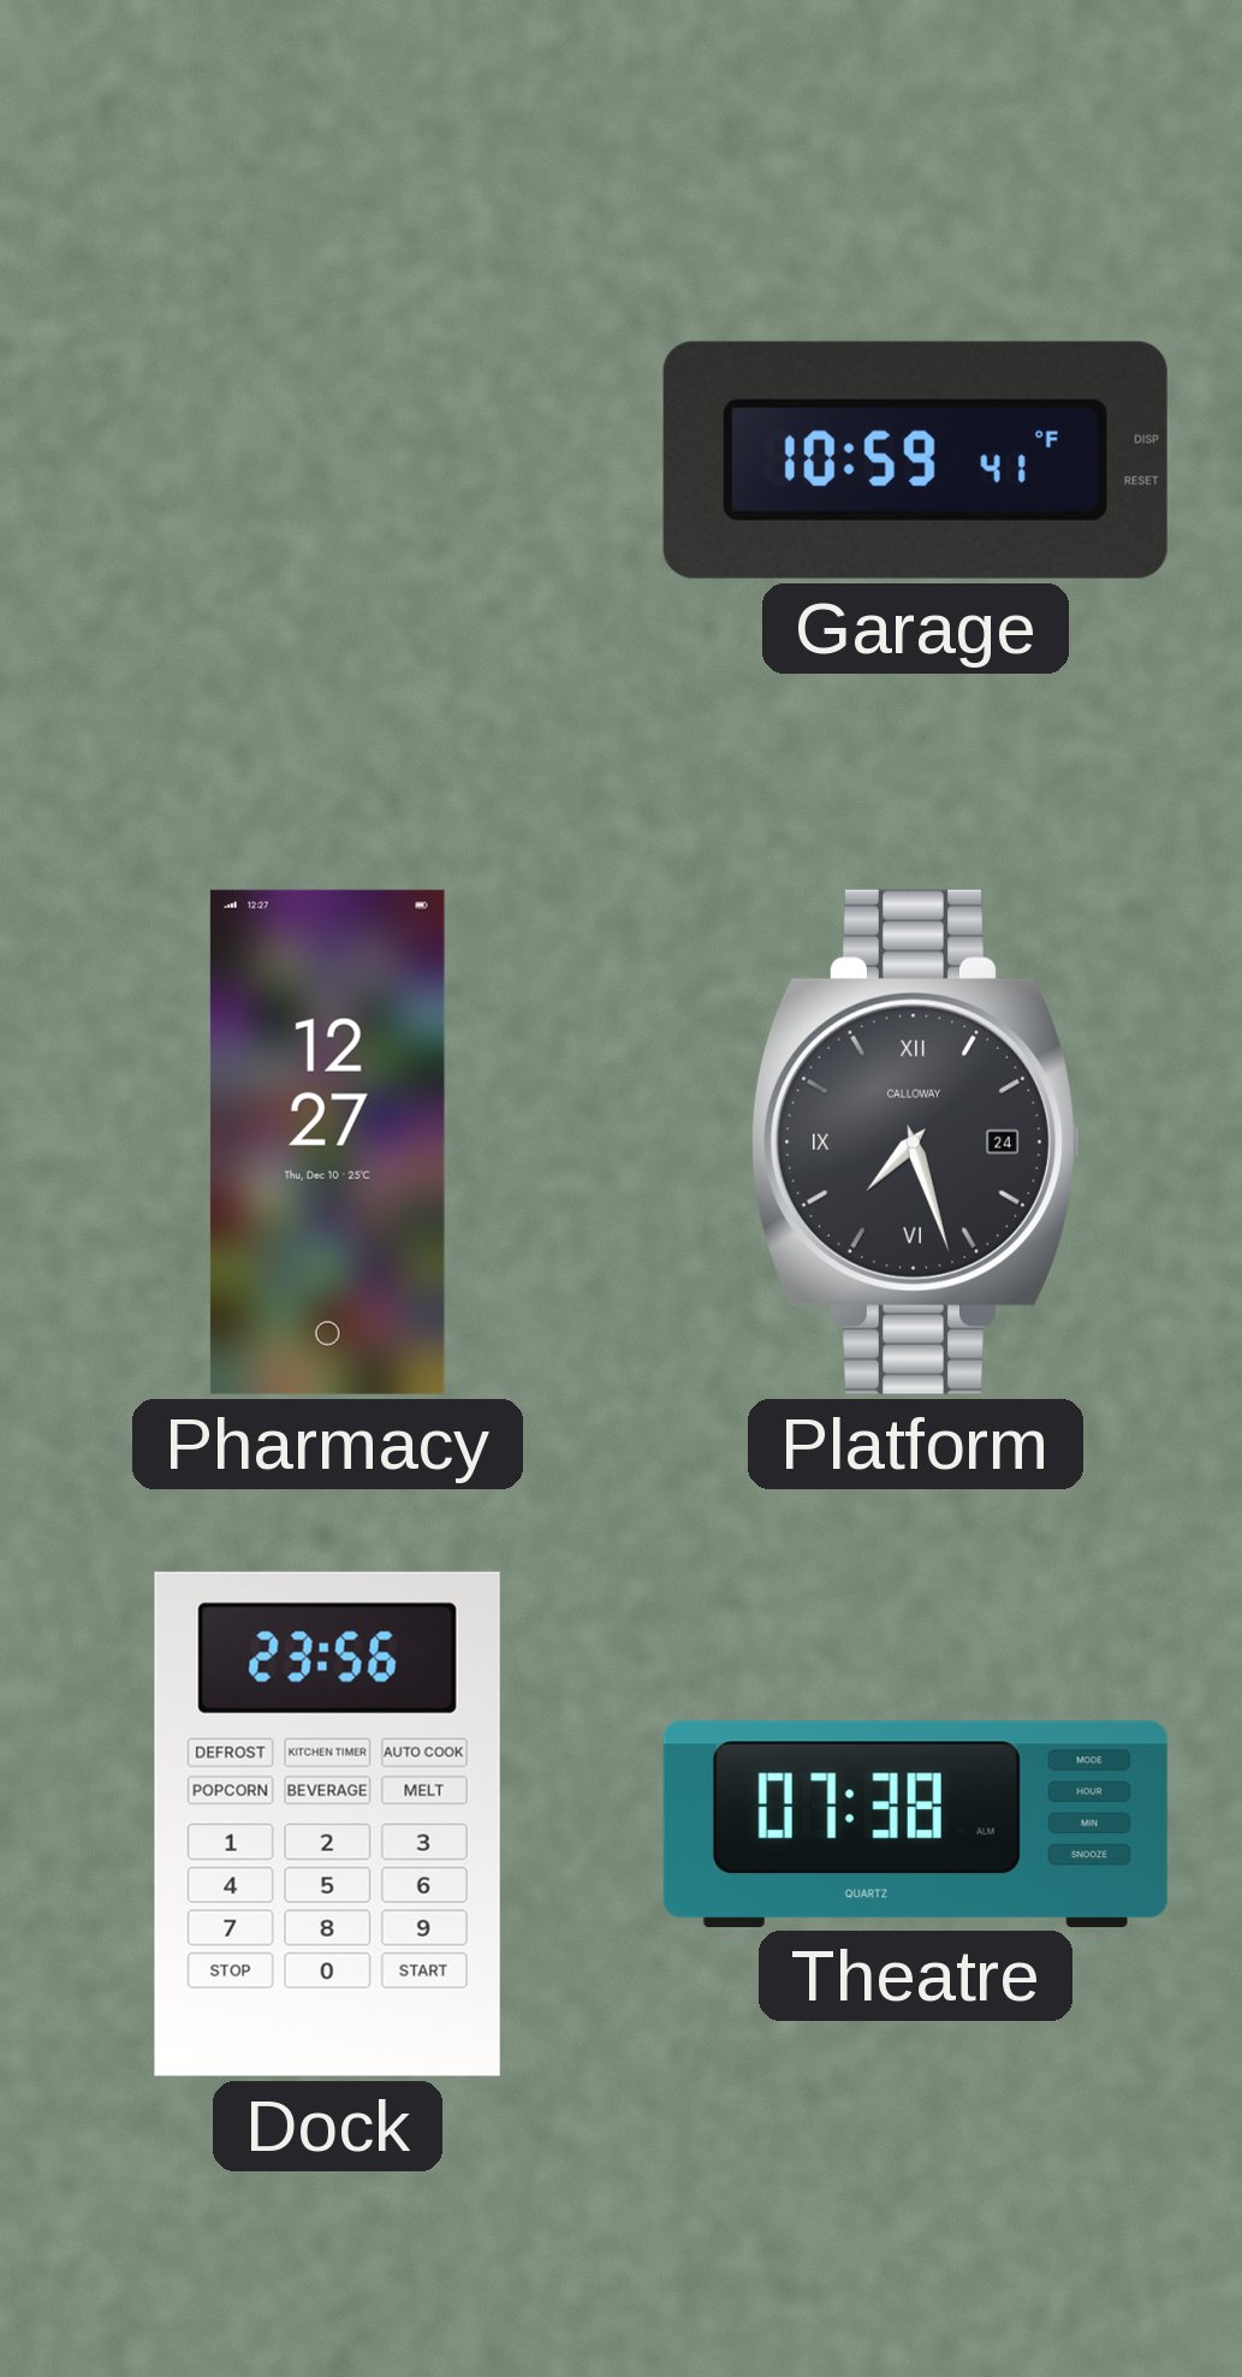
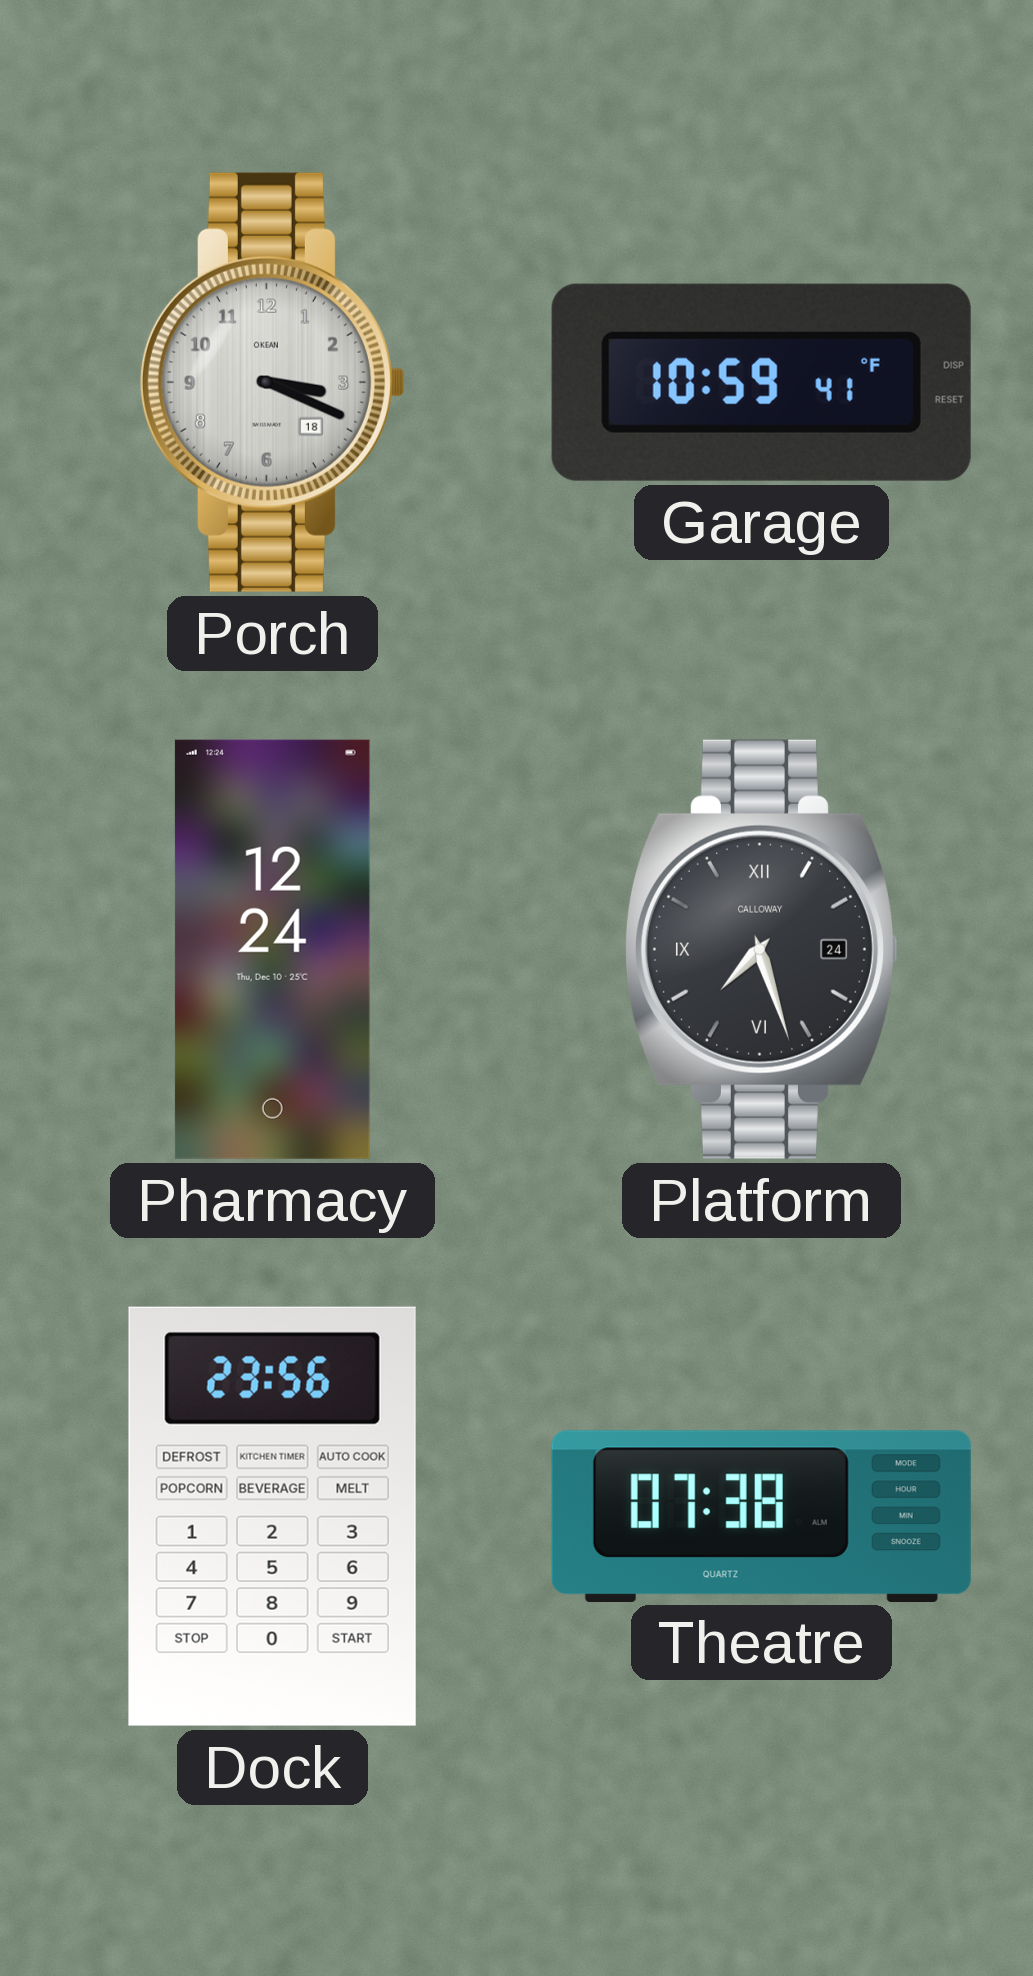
Porch: none -> 3:19 (272, 382)
Pharmacy: 12:27 -> 12:24 (272, 949)
